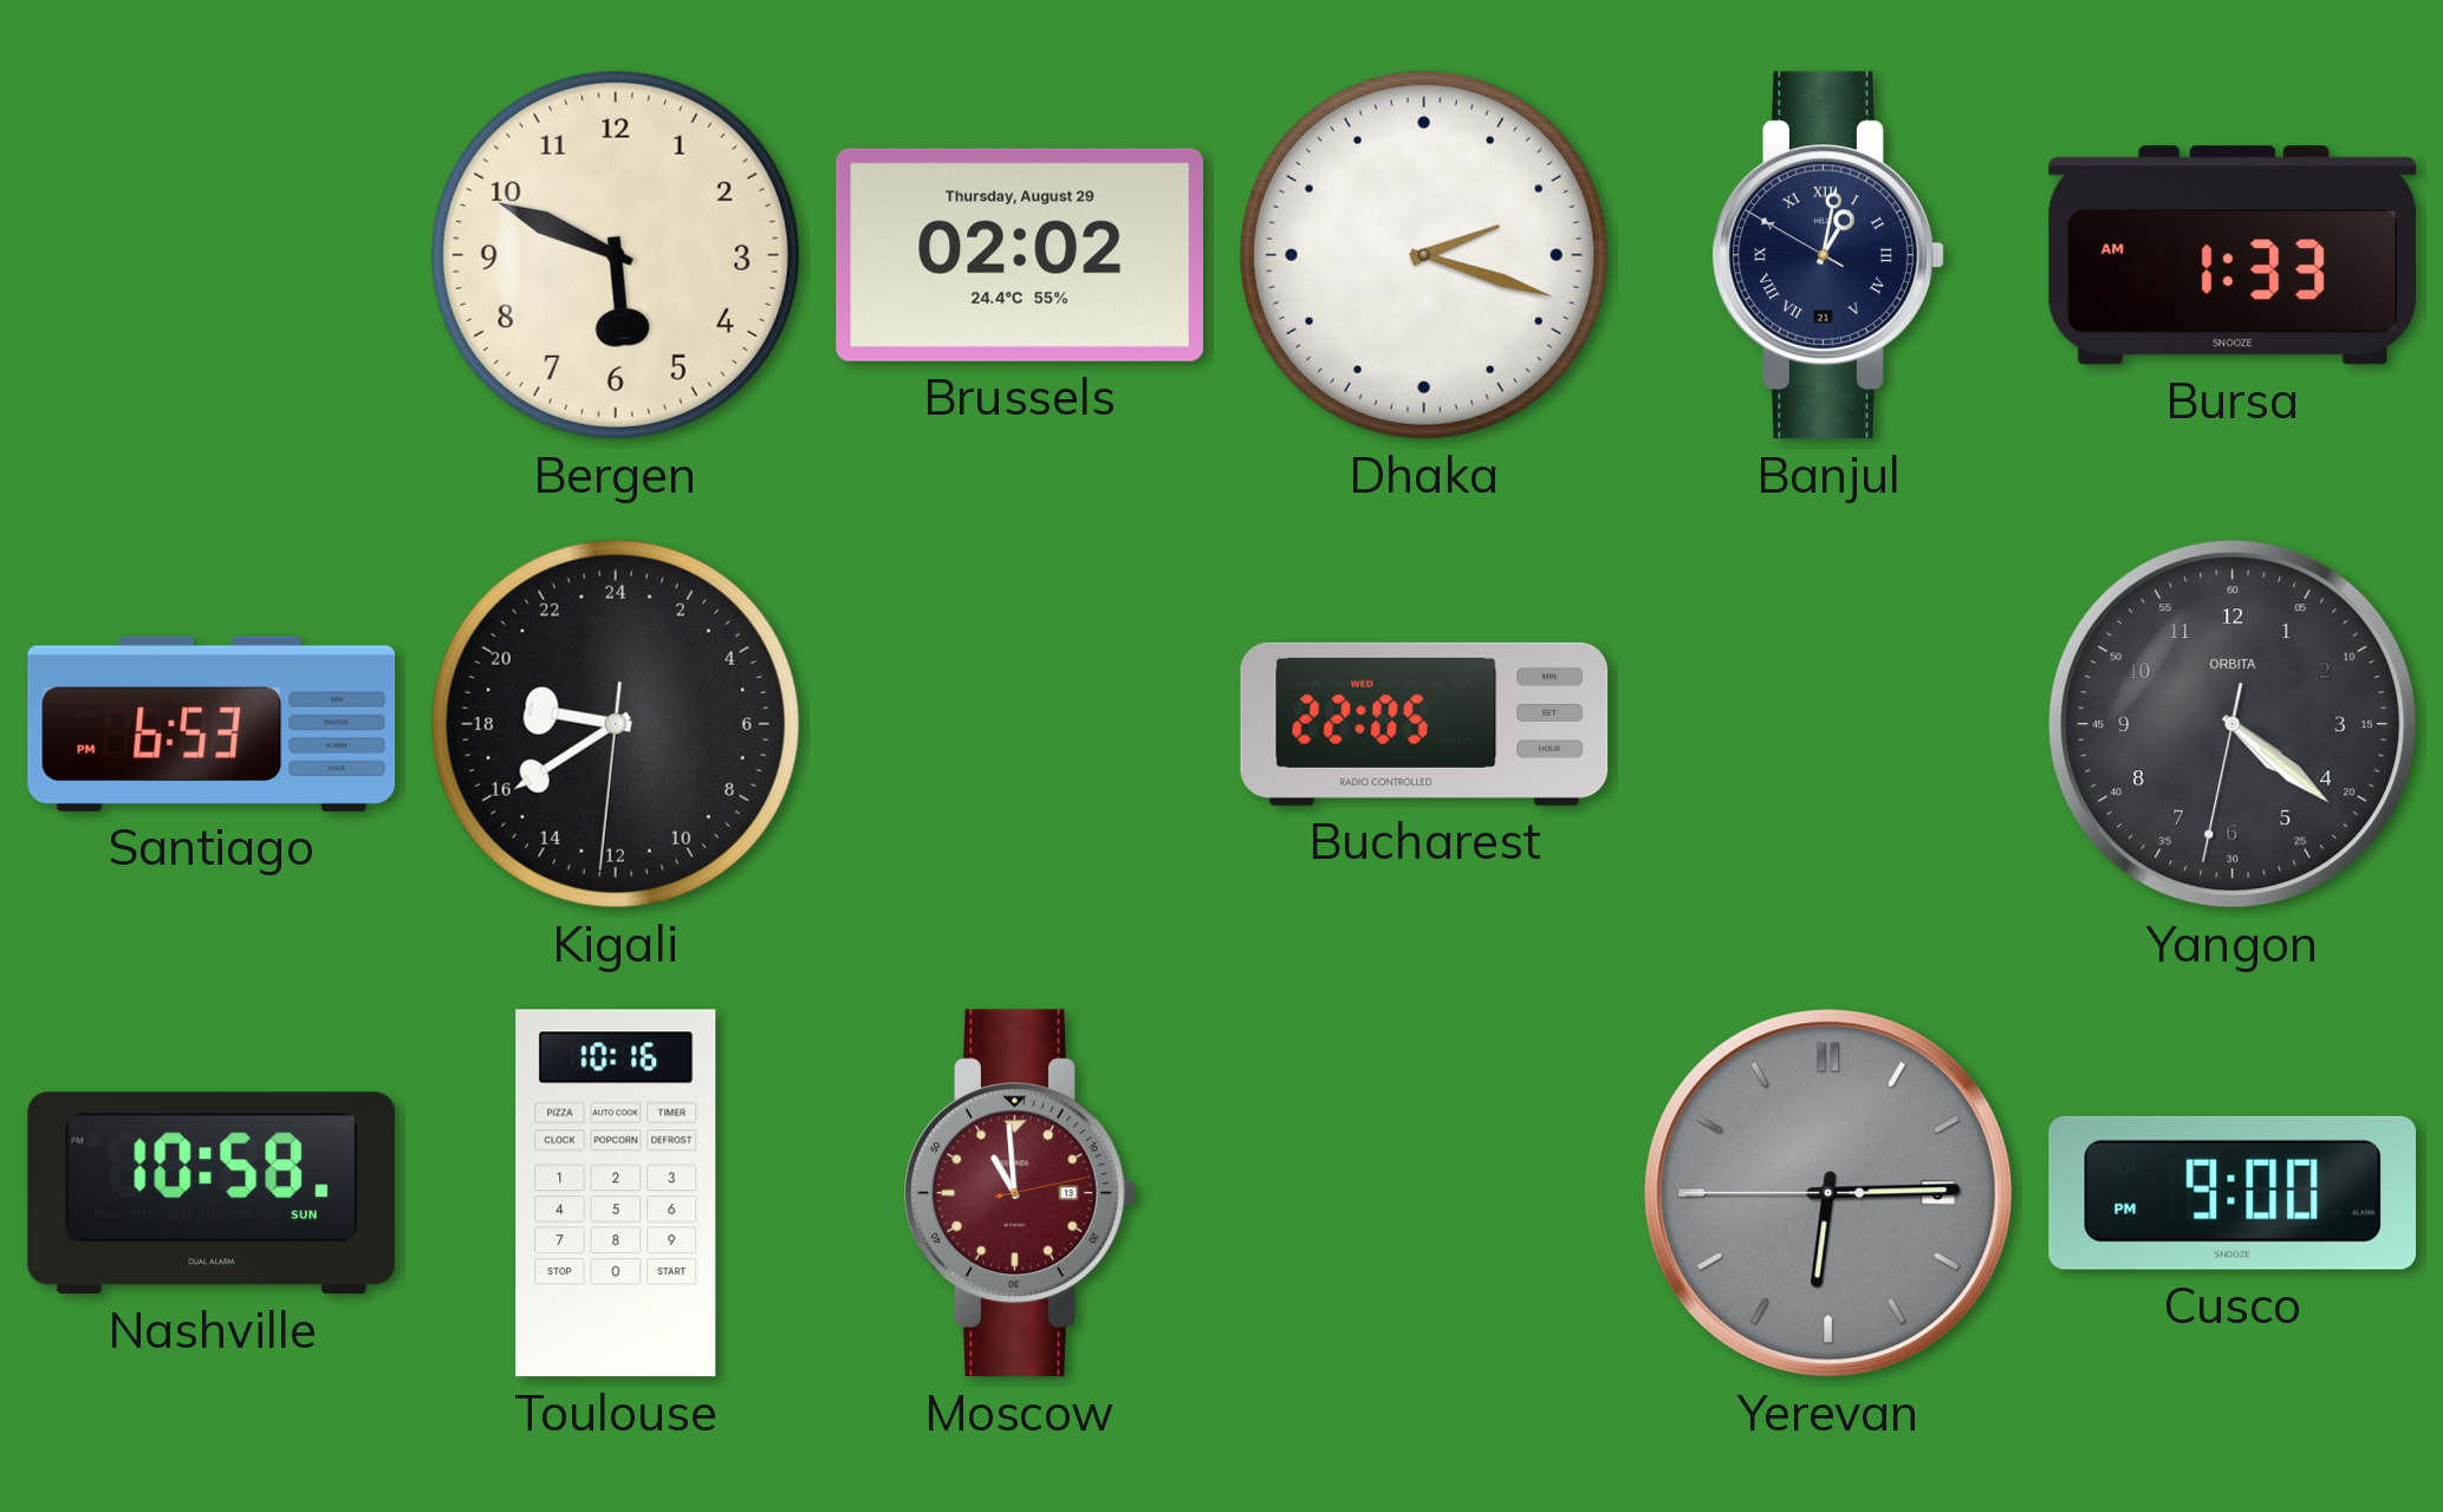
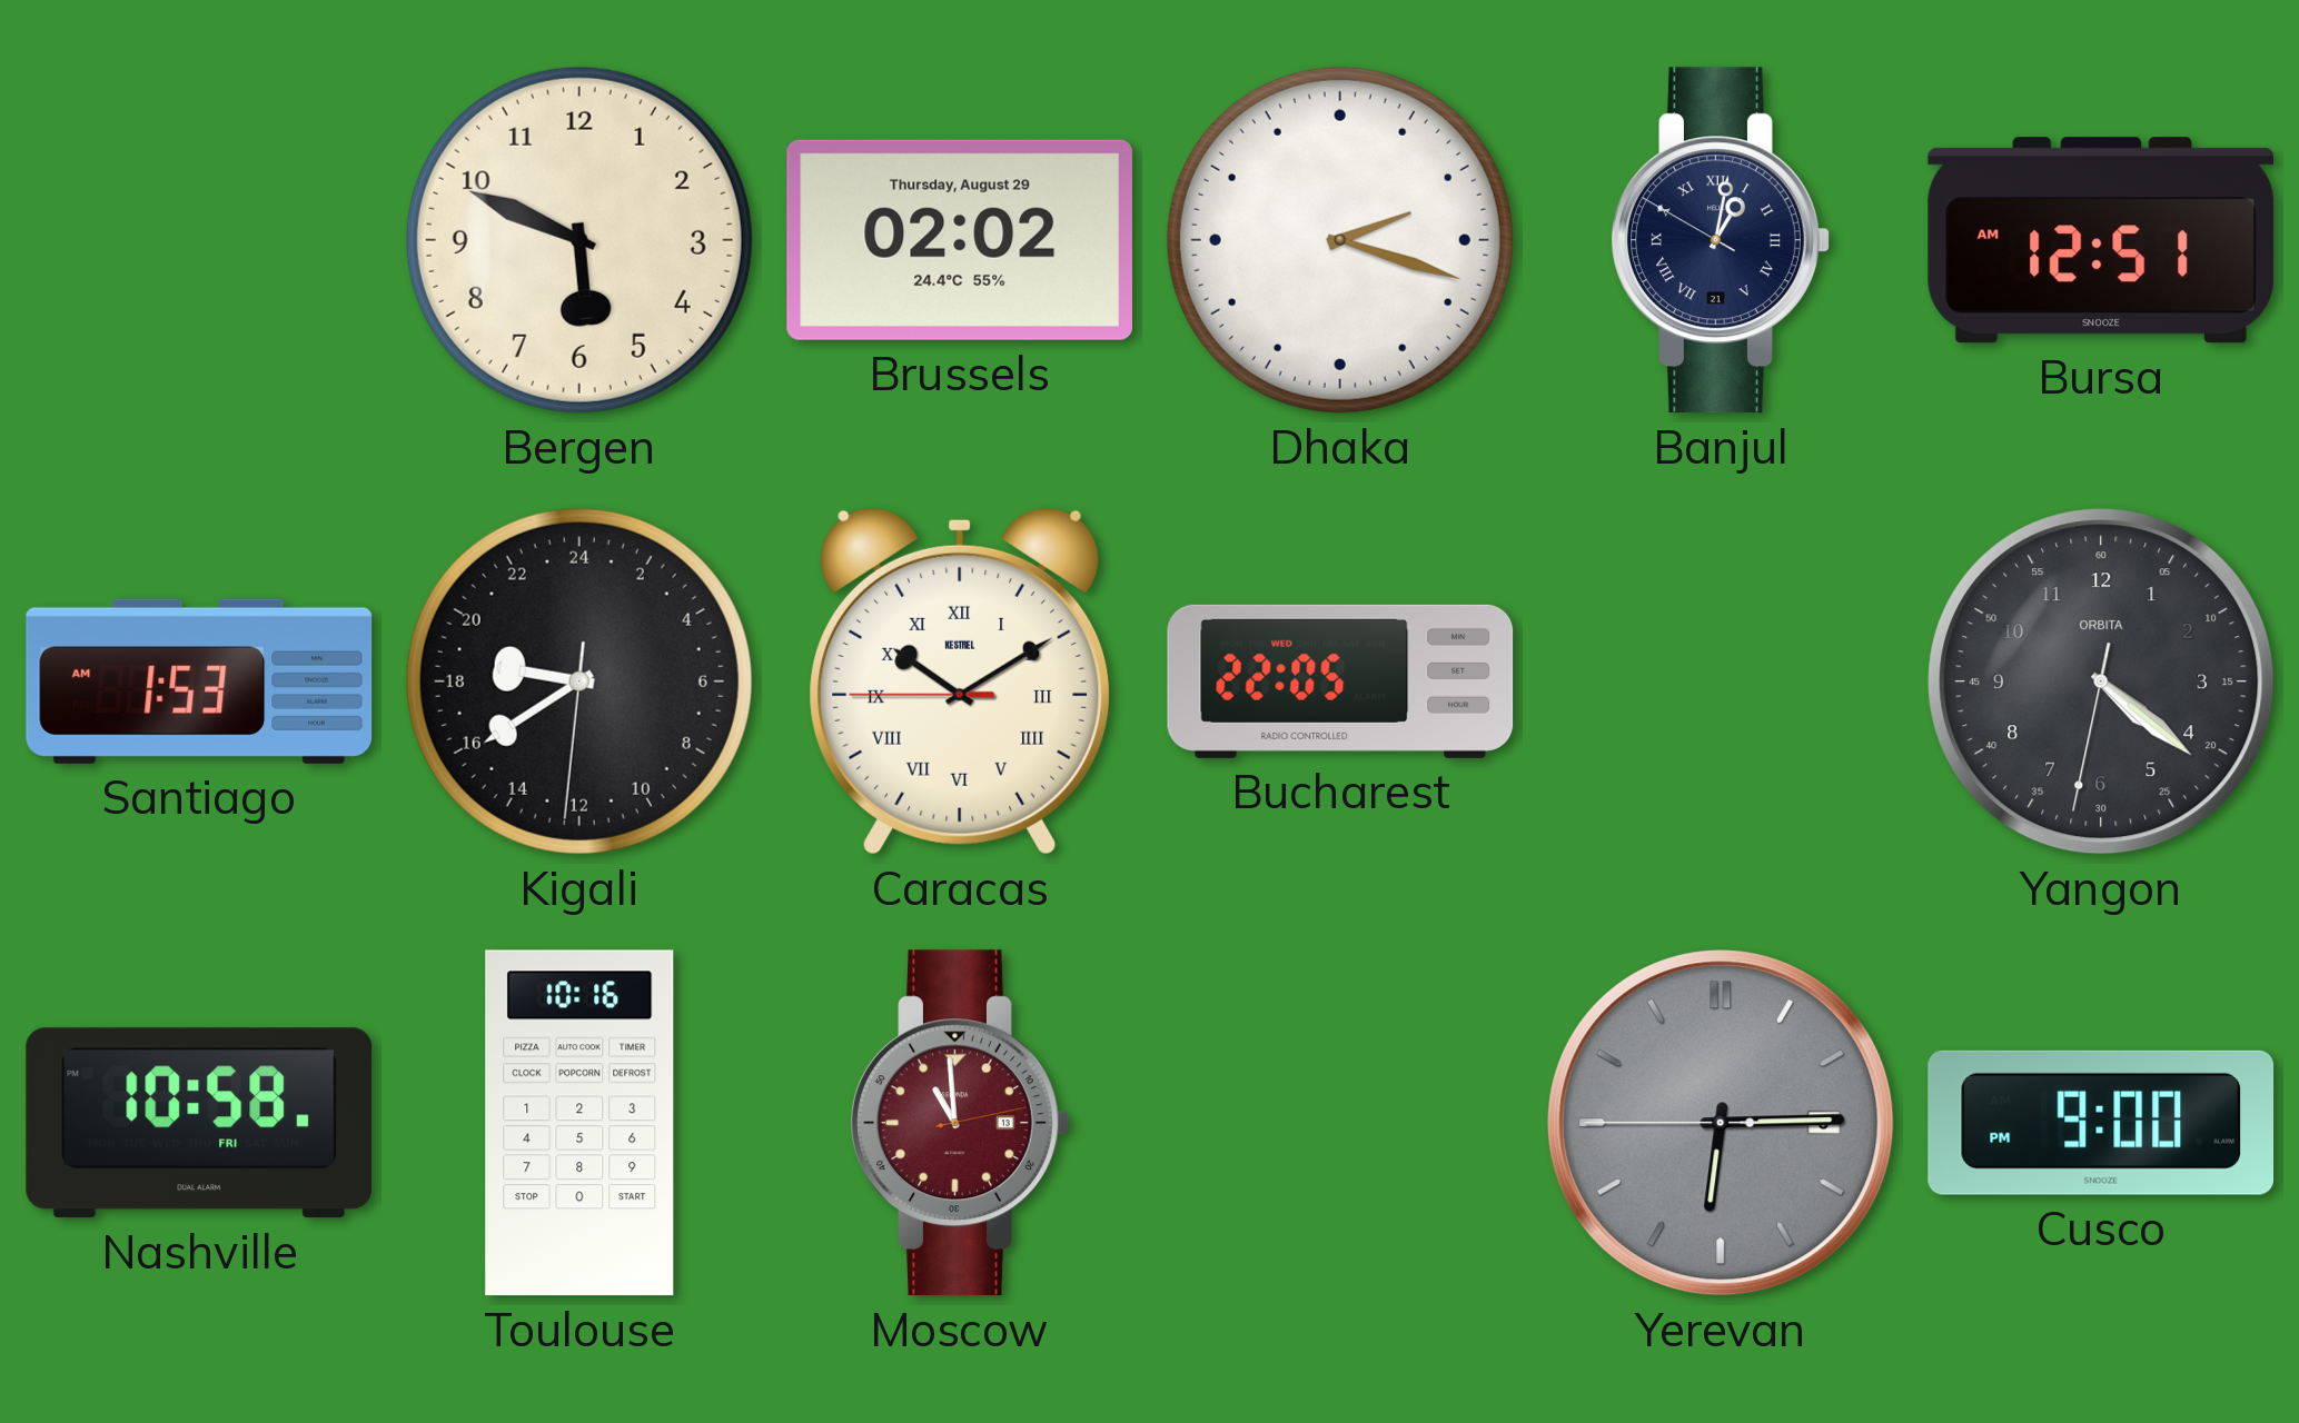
Bursa: 1:33 -> 12:51 (2101, 240)
Santiago: 6:53 -> 1:53 (199, 681)
Caracas: none -> 10:09 (960, 681)
Nashville date: SUN -> FRI (199, 1123)
